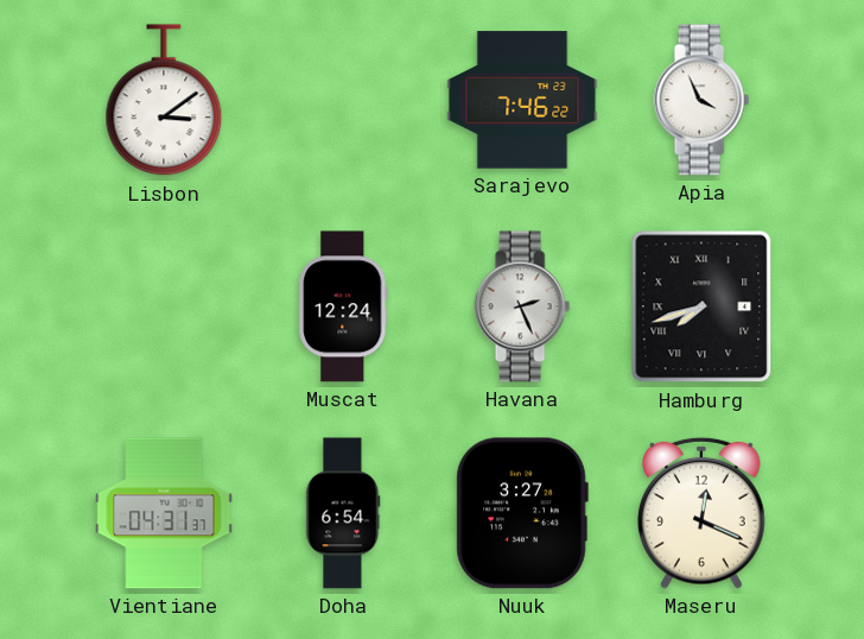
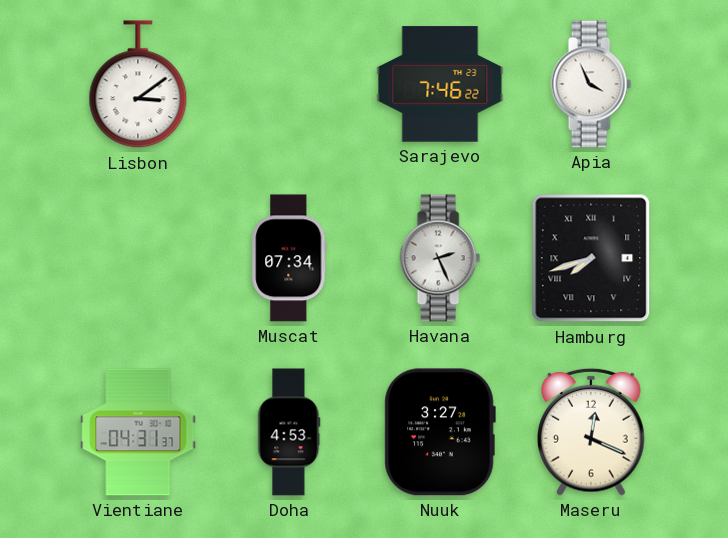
Muscat: 12:24 -> 07:34 (289, 258)
Doha: 6:54 -> 4:53 (289, 432)
